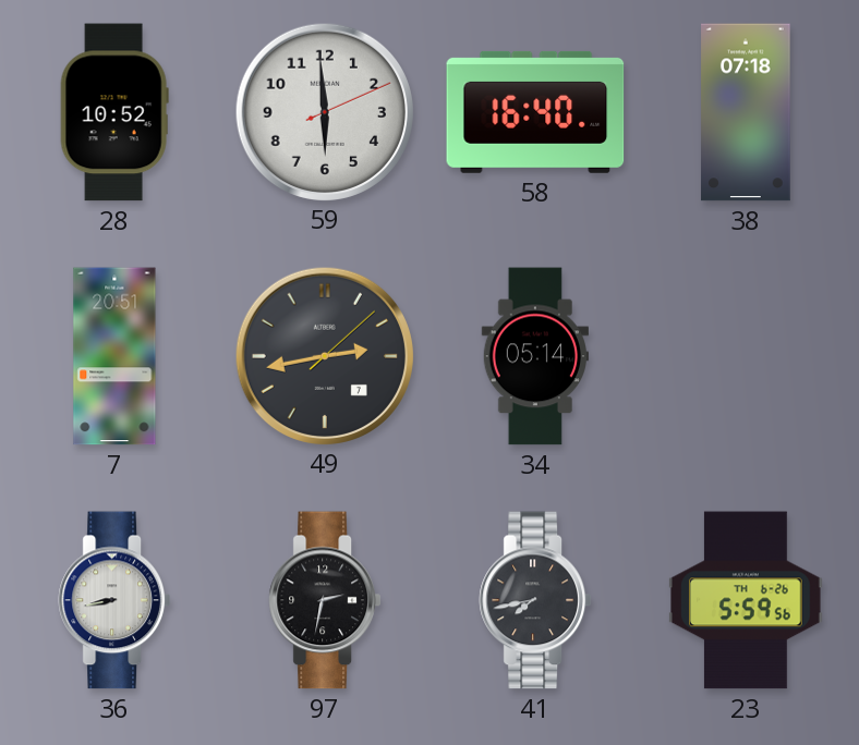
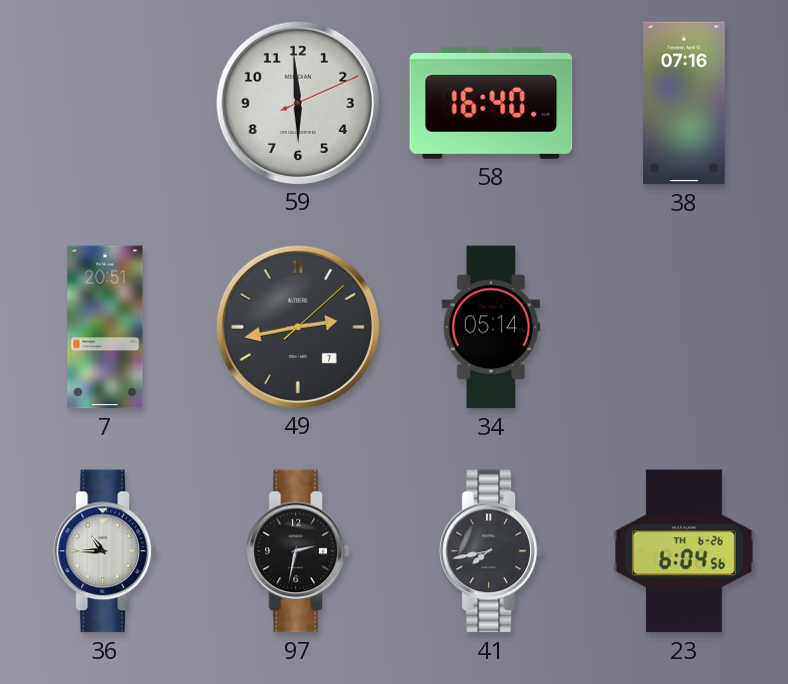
28: 10:52 -> none (114, 112)
38: 07:18 -> 07:16 (684, 103)
36: 8:43 -> 10:45 (105, 551)
23: 5:59 -> 6:04 (685, 551)
